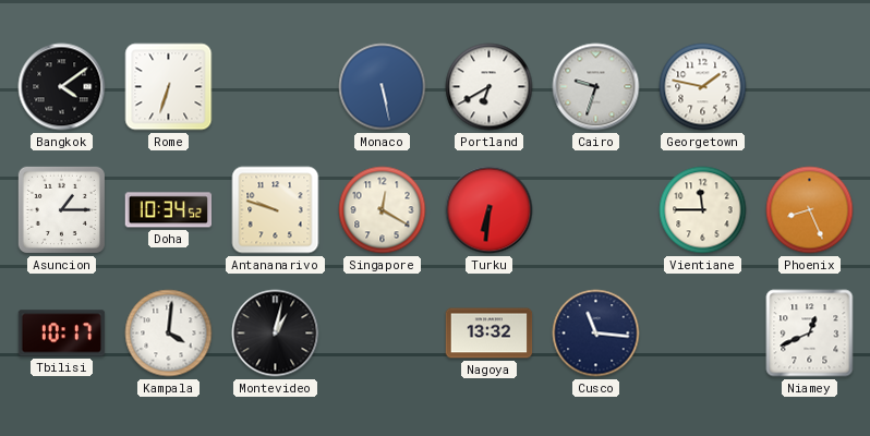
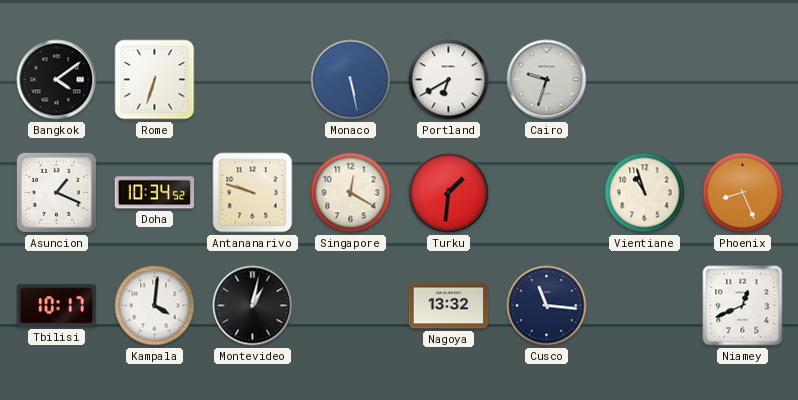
Georgetown: 1:47 -> none (703, 87)
Asuncion: 1:15 -> 1:19 (56, 192)
Turku: 6:31 -> 1:31 (449, 193)
Vientiane: 11:45 -> 10:57 (645, 193)
